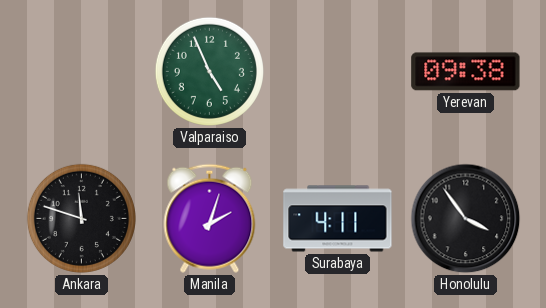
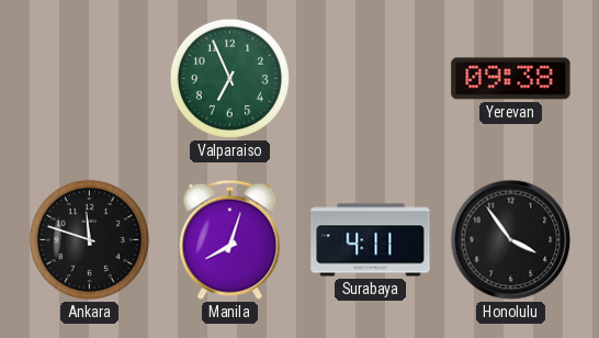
Valparaiso: 4:56 -> 6:56 (229, 78)
Manila: 2:03 -> 8:03 (230, 239)
